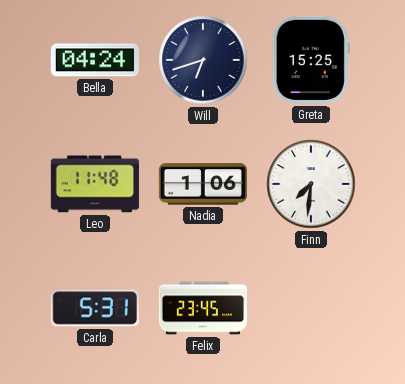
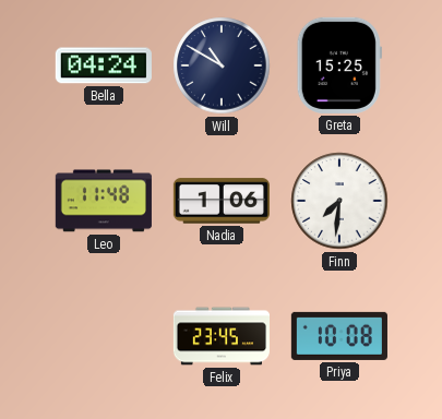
Will: 6:42 -> 10:50 (222, 65)
Carla: 5:31 -> none (95, 308)
Priya: none -> 10:08 (339, 336)
